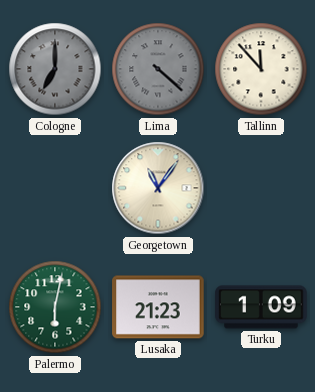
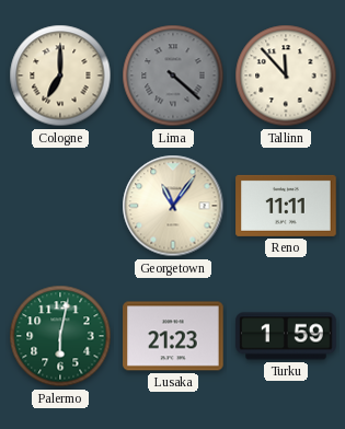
Cologne dial: grey -> cream (60, 76)
Reno: none -> 11:11 (286, 206)
Turku: 1:09 -> 1:59 (286, 336)
